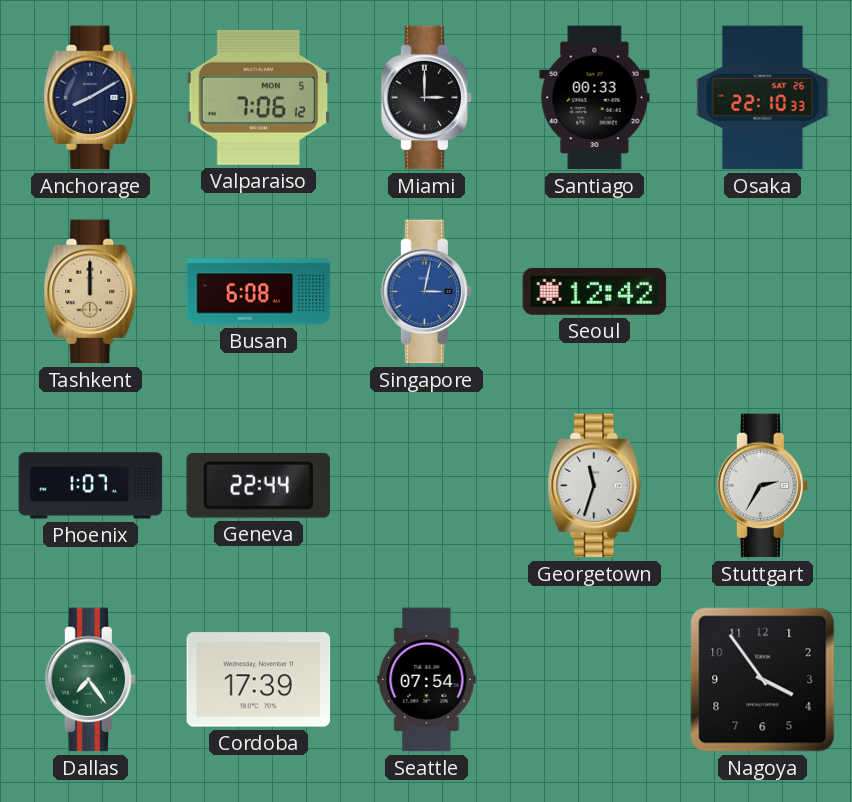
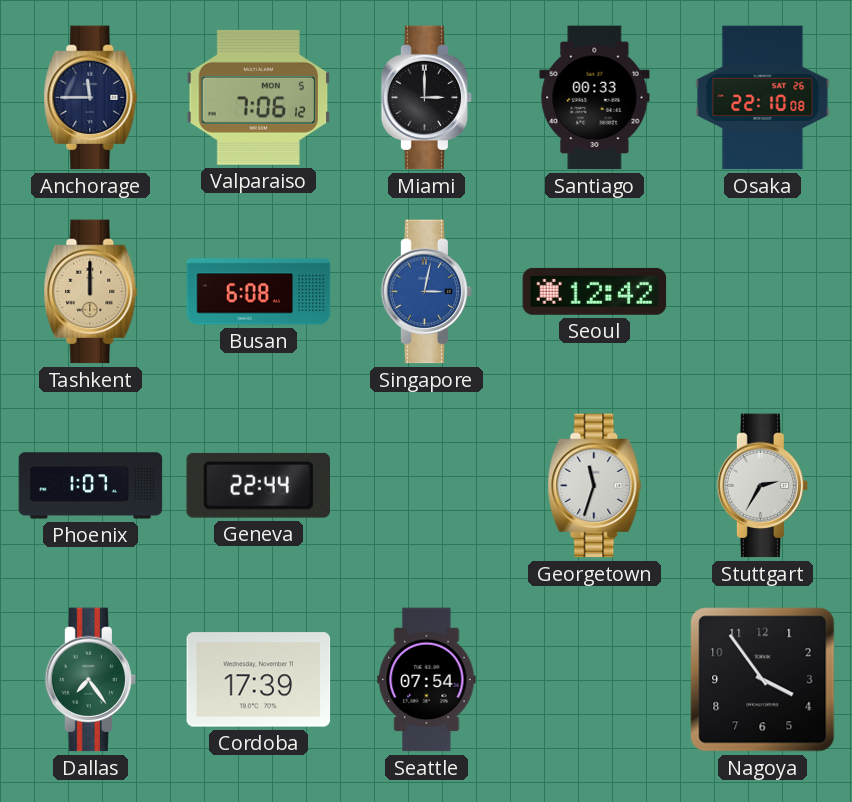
Anchorage: 8:10 -> 11:45 (91, 98)
Osaka: 22:10:33 -> 22:10:08 (763, 98)
